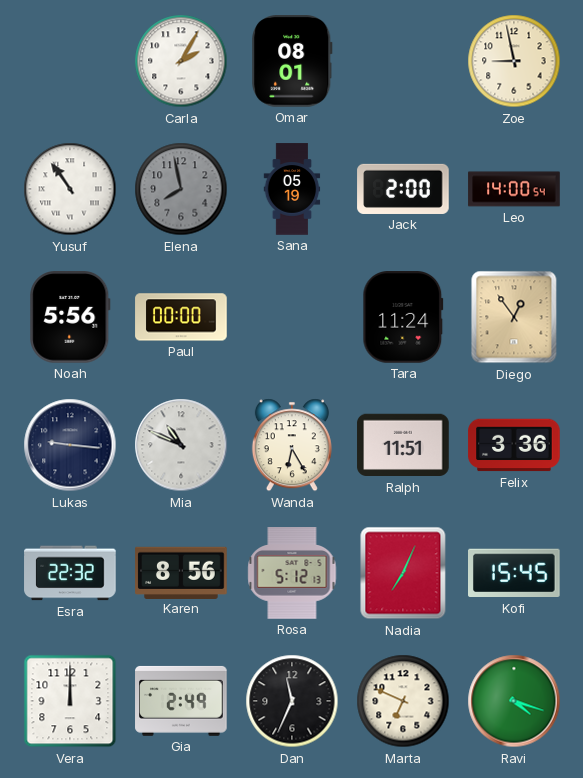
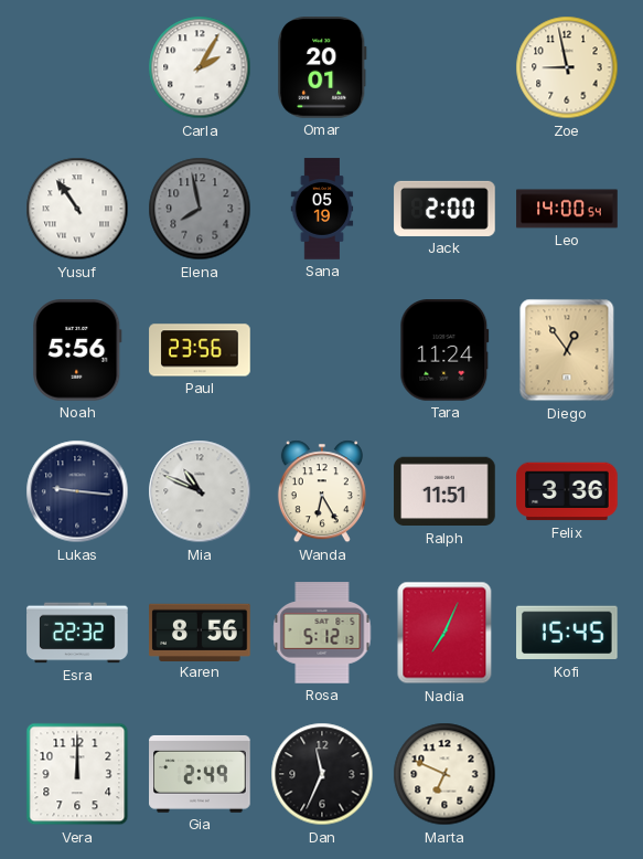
Omar: 08:01 -> 20:01 (322, 67)
Paul: 00:00 -> 23:56 (200, 350)
Ravi: 4:18 -> none (514, 701)
